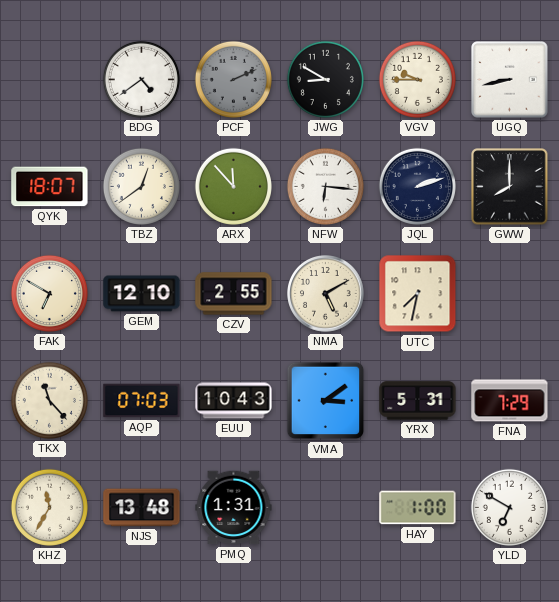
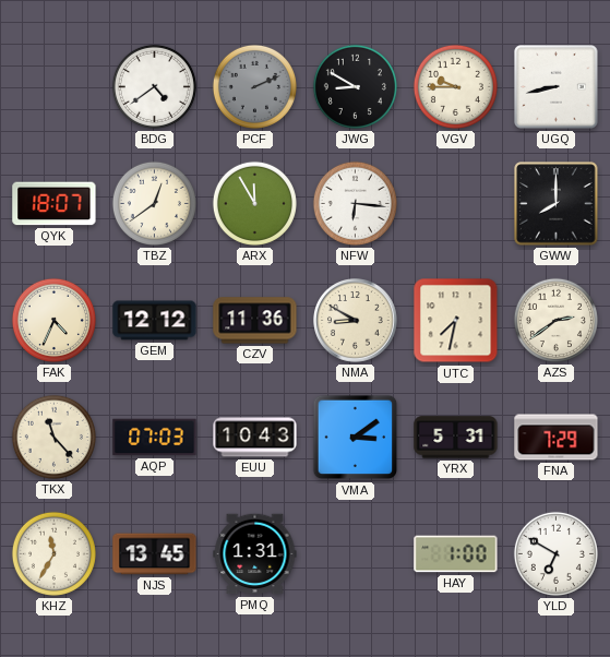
ARX: 11:53 -> 11:55 (254, 203)
JQL: 2:12 -> none (417, 186)
FAK: 6:50 -> 4:34 (53, 320)
GEM: 12:10 -> 12:12 (155, 321)
CZV: 2:55 -> 11:36 (255, 321)
NMA: 5:10 -> 8:50 (356, 321)
AZS: none -> 2:39 (555, 320)
NJS: 13:48 -> 13:45 (155, 554)
